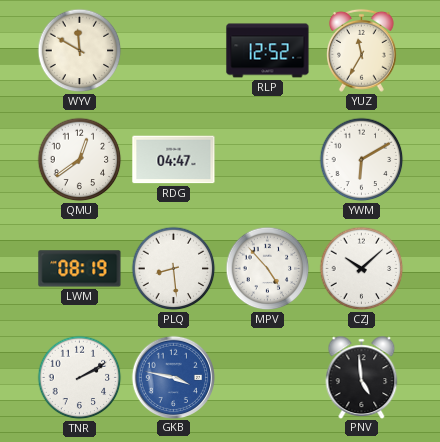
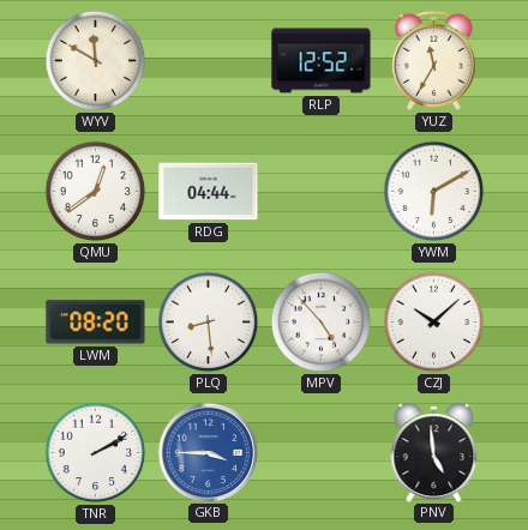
RDG: 04:47 -> 04:44 (209, 192)
LWM: 08:19 -> 08:20 (96, 323)
GKB: 3:47 -> 3:45 (208, 452)
